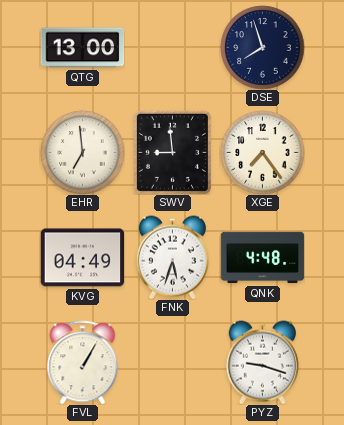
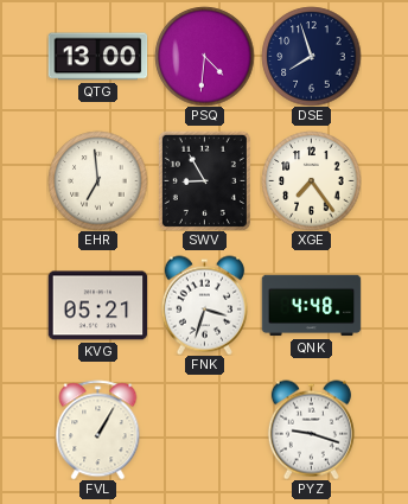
PSQ: none -> 4:31 (204, 56)
SWV: 8:59 -> 8:55 (204, 180)
KVG: 04:49 -> 05:21 (97, 306)
FNK: 5:33 -> 3:33 (204, 305)
